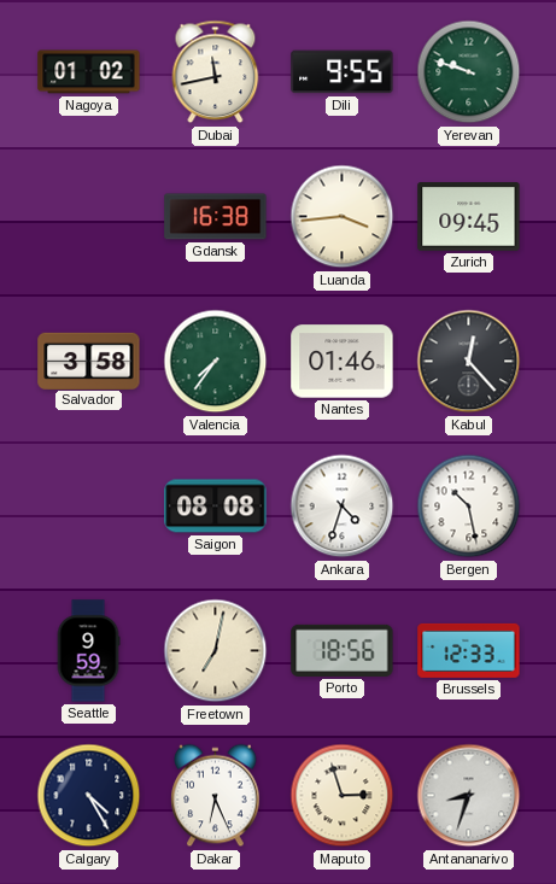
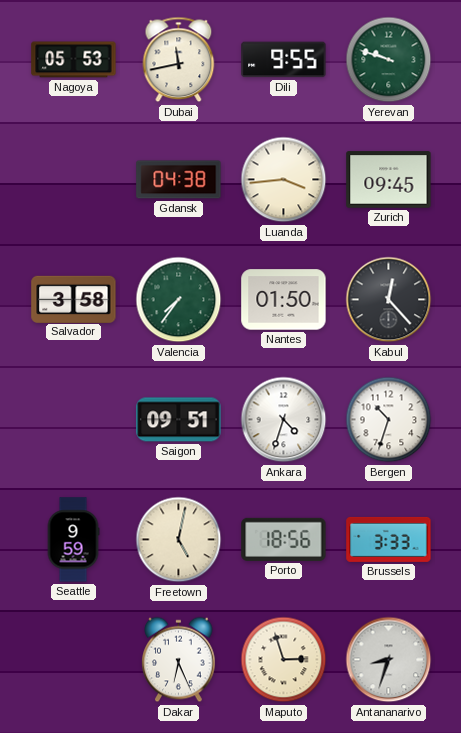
Nagoya: 01:02 -> 05:53 (74, 60)
Gdansk: 16:38 -> 04:38 (179, 180)
Nantes: 01:46 -> 01:50 (284, 300)
Saigon: 08:08 -> 09:51 (179, 420)
Bergen: 10:28 -> 10:33 (389, 420)
Freetown: 7:02 -> 5:02 (179, 540)
Brussels: 12:33 -> 3:33 (389, 539)
Calgary: 4:25 -> none (89, 796)
